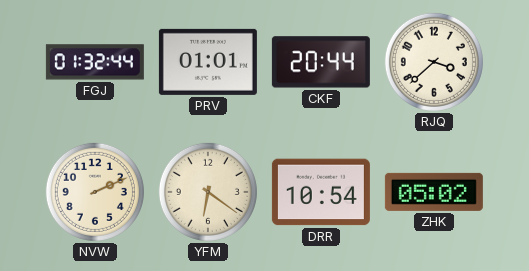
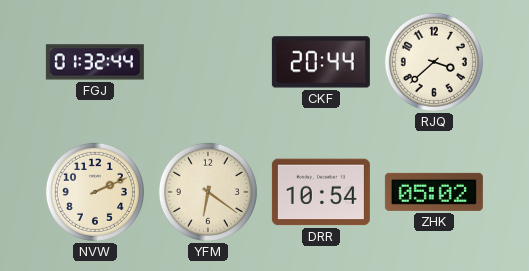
PRV: 01:01 -> none (208, 62)
